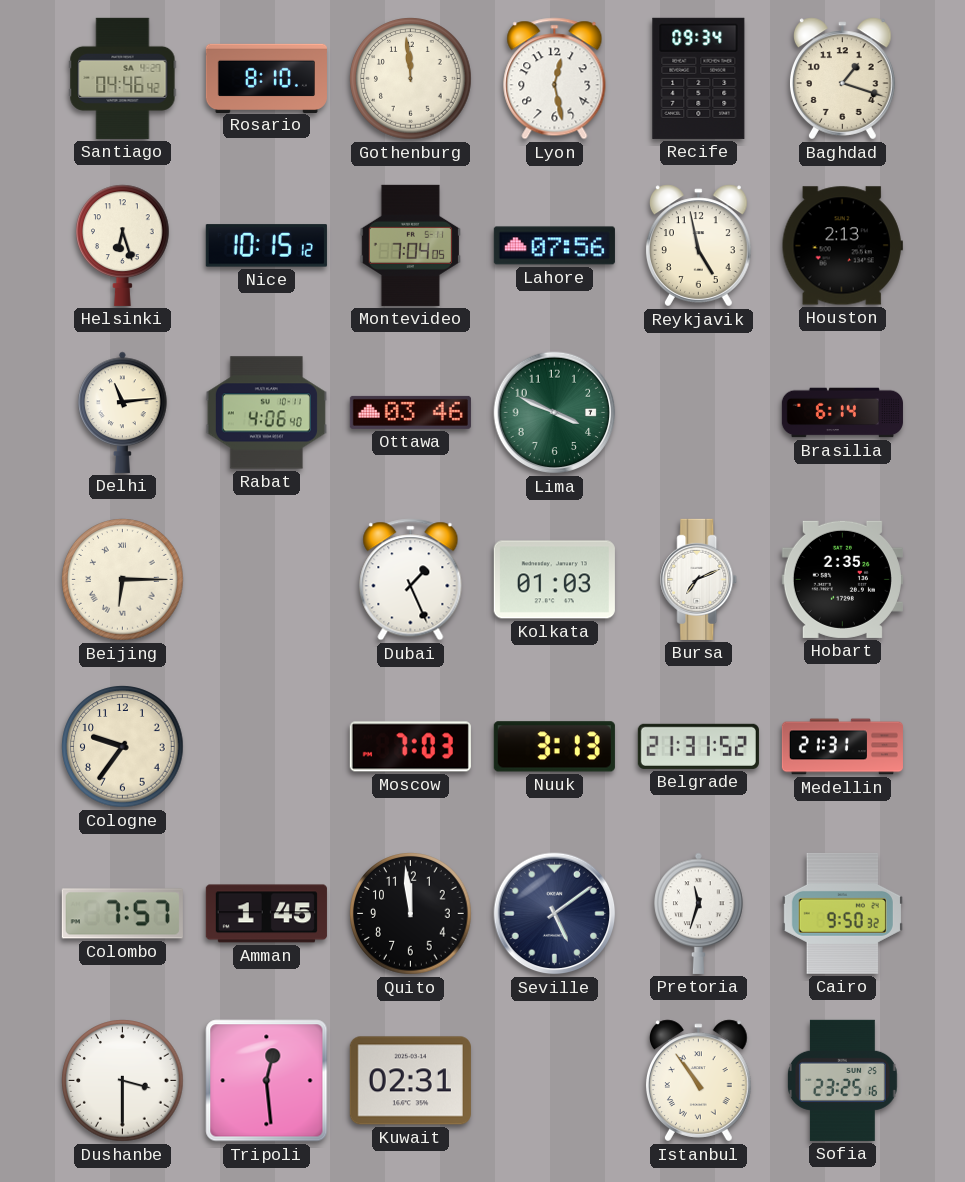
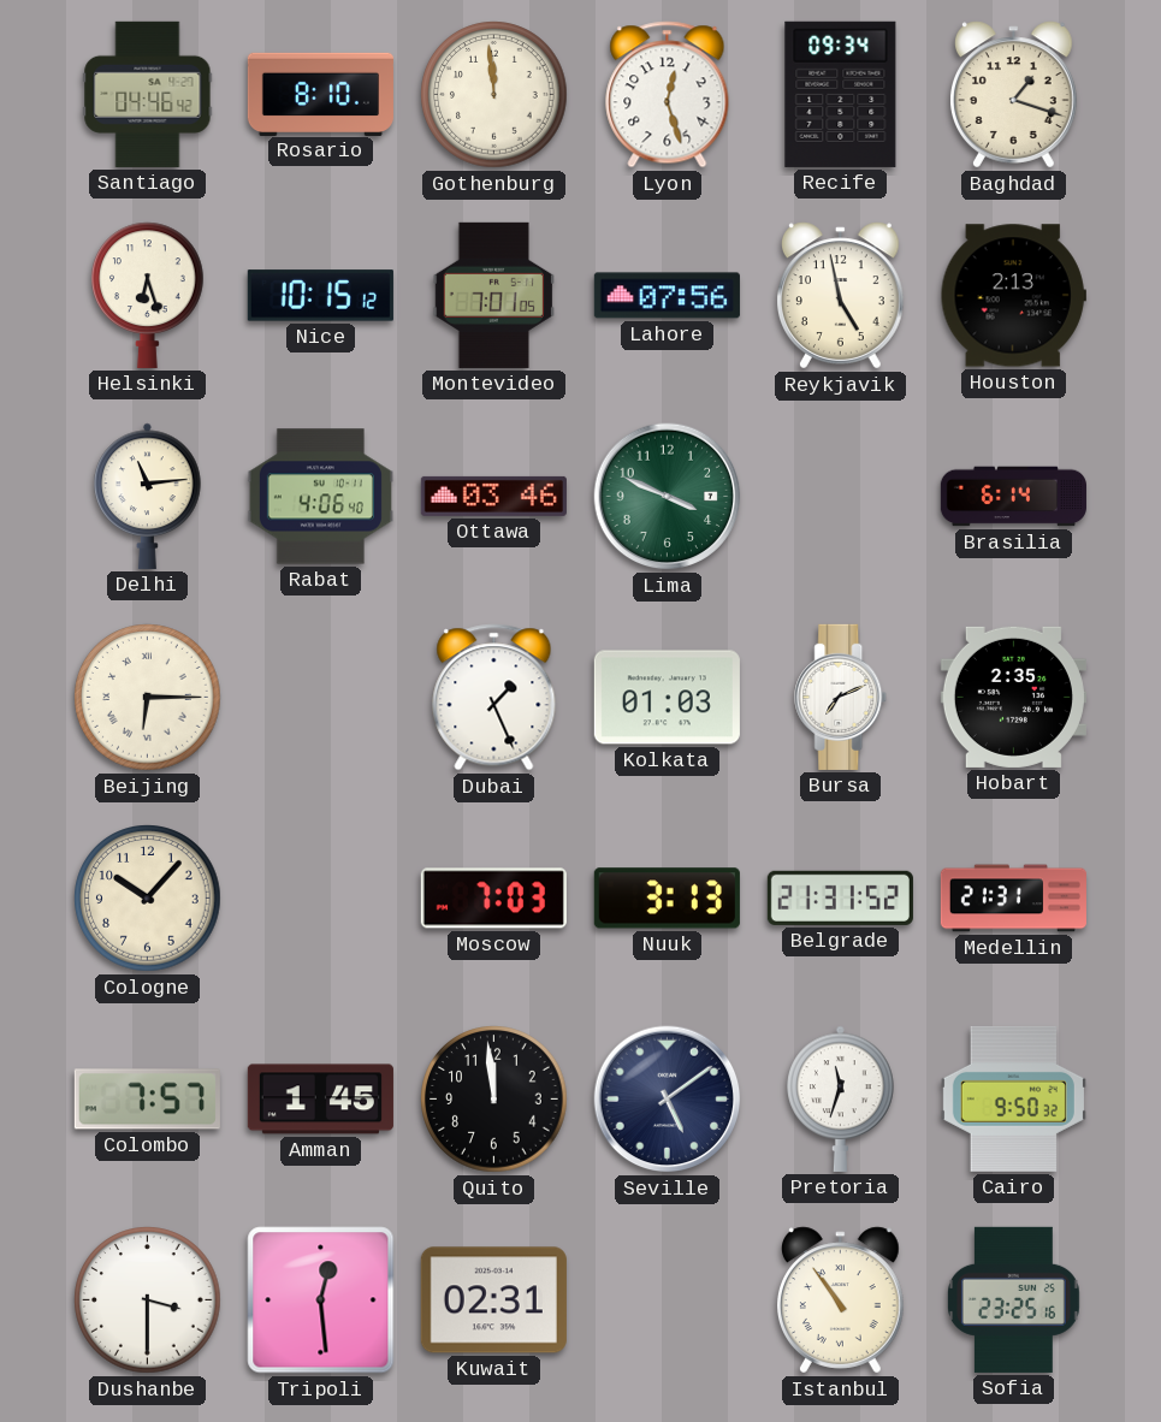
Lyon: 12:28 -> 12:27 (668, 95)
Montevideo: 7:04 -> 7:01 (493, 295)
Cologne: 9:36 -> 10:07 (148, 899)
